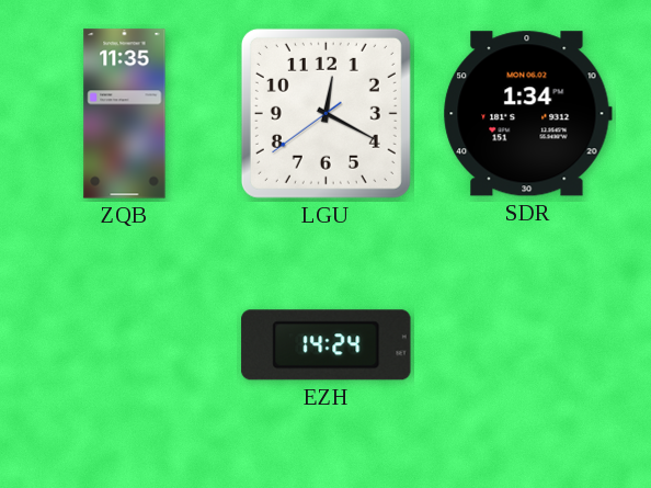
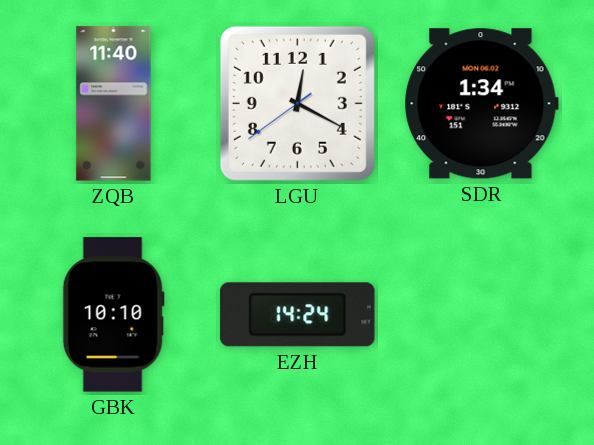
ZQB: 11:35 -> 11:40 (114, 104)
GBK: none -> 10:10 (113, 315)
